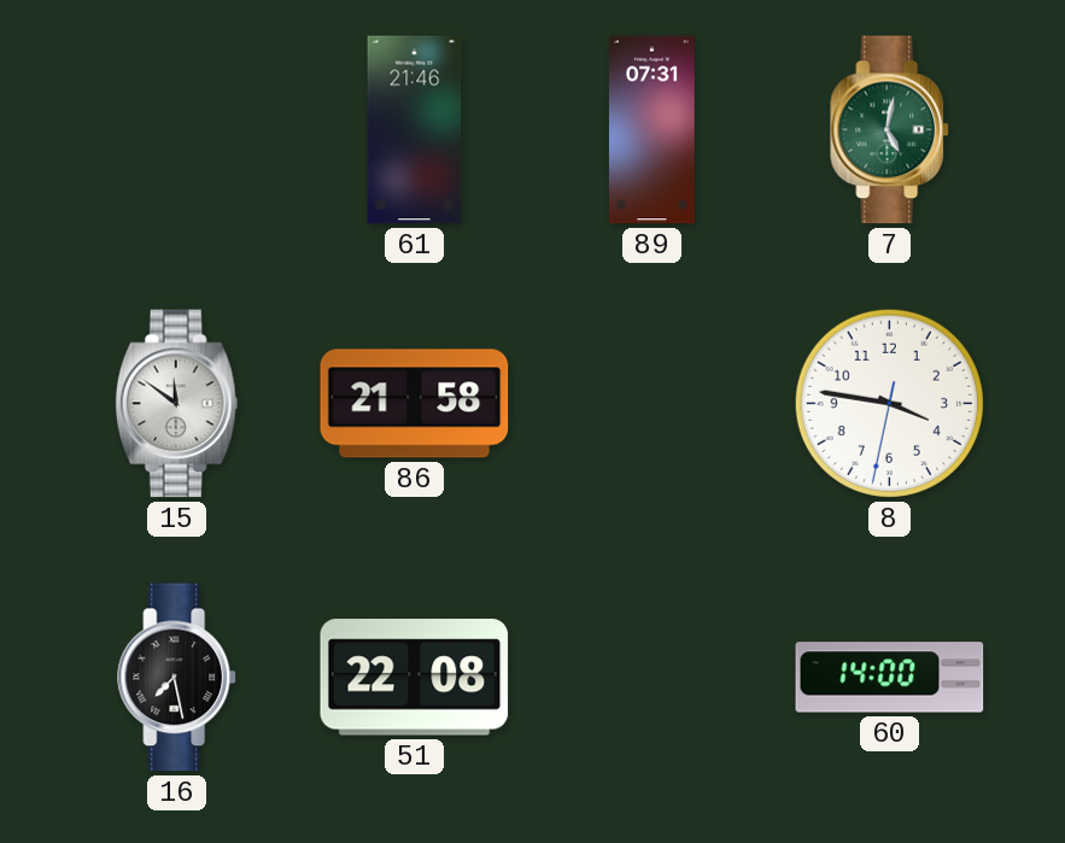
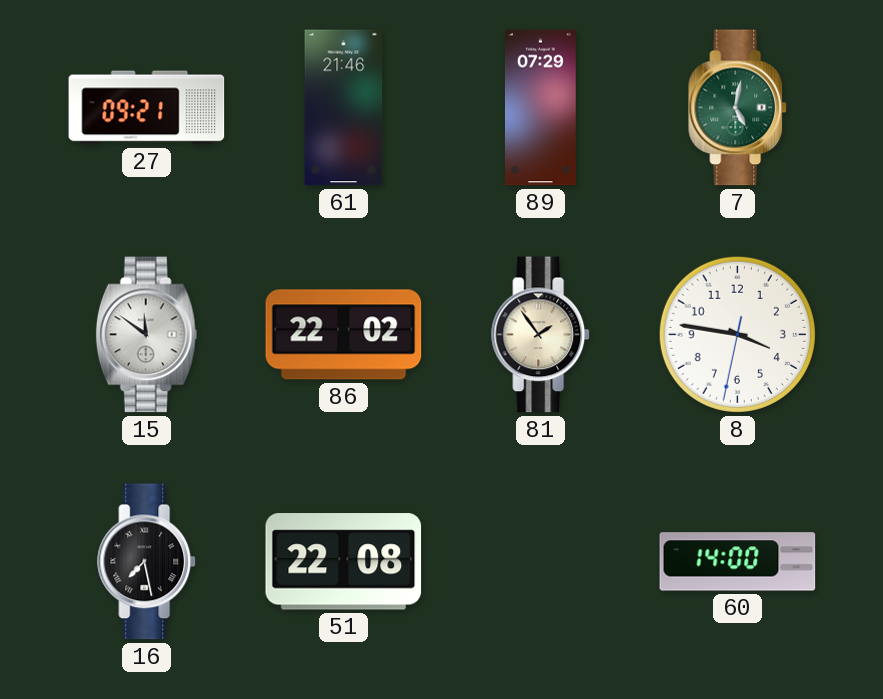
27: none -> 09:21 (147, 108)
89: 07:31 -> 07:29 (540, 108)
86: 21:58 -> 22:02 (344, 335)
81: none -> 1:54 (541, 335)
